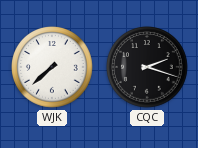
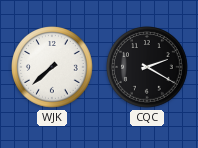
CQC: 2:18 -> 2:20 (147, 67)
